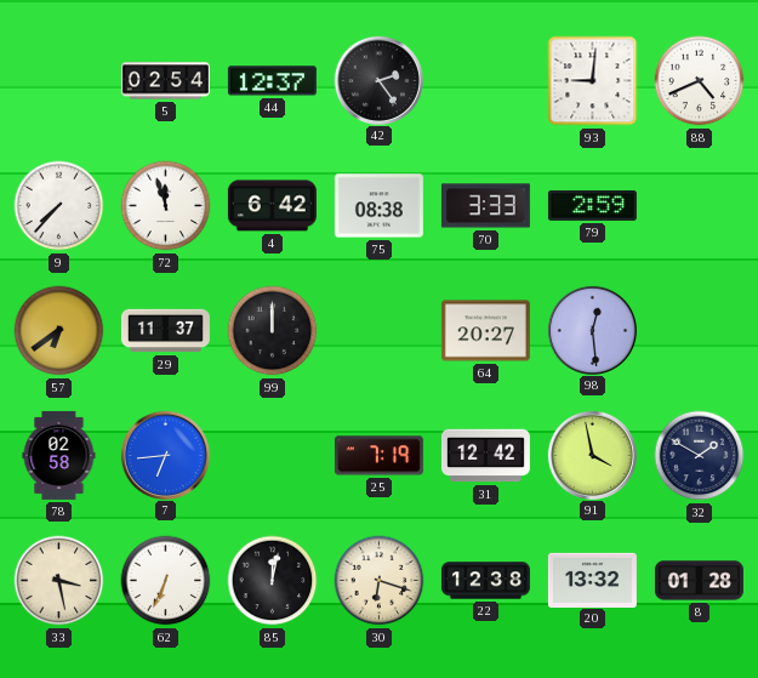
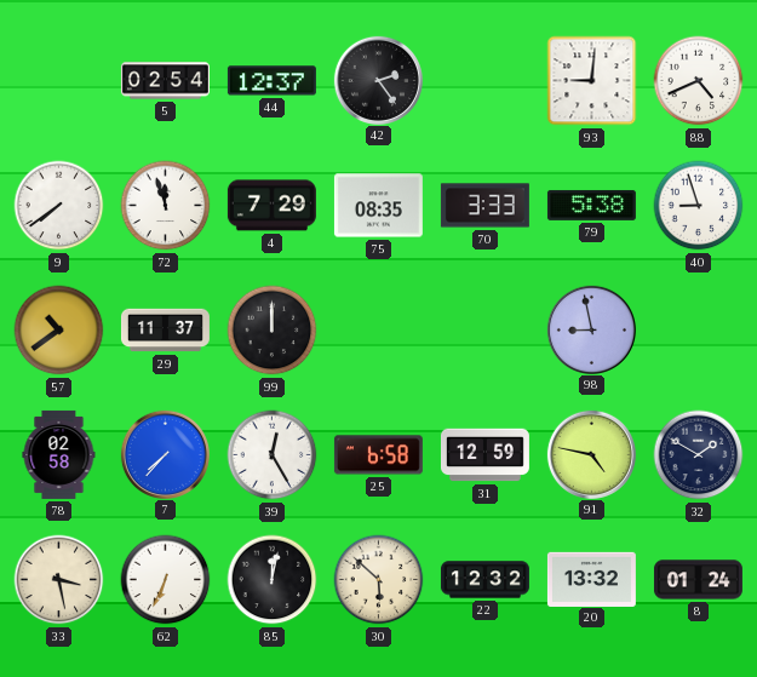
9: 7:37 -> 7:39 (59, 206)
4: 6:42 -> 7:29 (271, 206)
75: 08:38 -> 08:35 (378, 206)
79: 2:59 -> 5:38 (591, 205)
40: none -> 8:57 (699, 206)
57: 6:39 -> 10:39 (59, 331)
64: 20:27 -> none (485, 331)
98: 12:29 -> 8:58 (591, 329)
7: 6:44 -> 7:37 (165, 454)
39: none -> 12:25 (273, 455)
25: 7:19 -> 6:58 (378, 455)
31: 12:42 -> 12:59 (484, 455)
91: 3:58 -> 4:47 (591, 454)
30: 6:18 -> 5:52 (379, 580)
22: 12:38 -> 12:32 (484, 580)
8: 01:28 -> 01:24 (698, 580)
